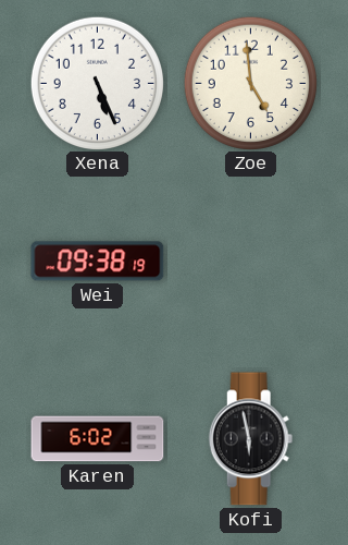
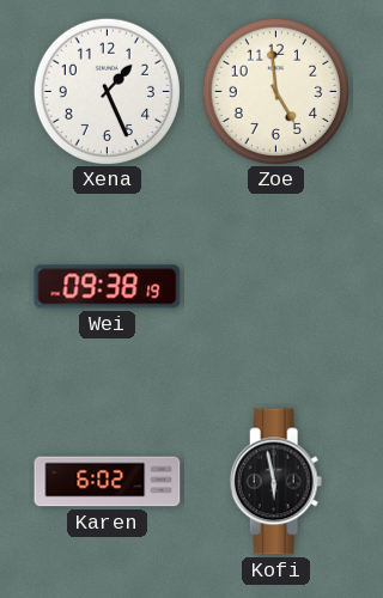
Xena: 5:26 -> 1:26 (107, 91)
